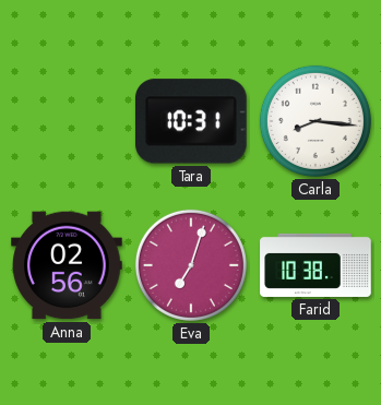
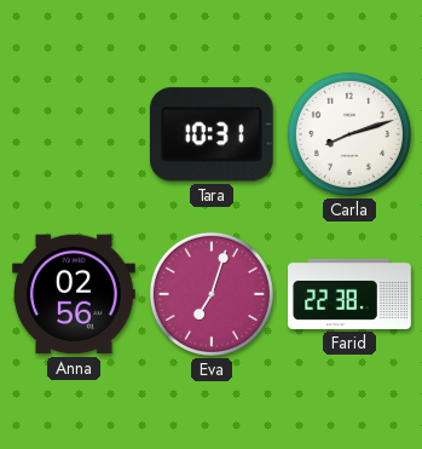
Carla: 8:16 -> 8:12 (349, 134)
Farid: 10:38 -> 22:38 (349, 294)
